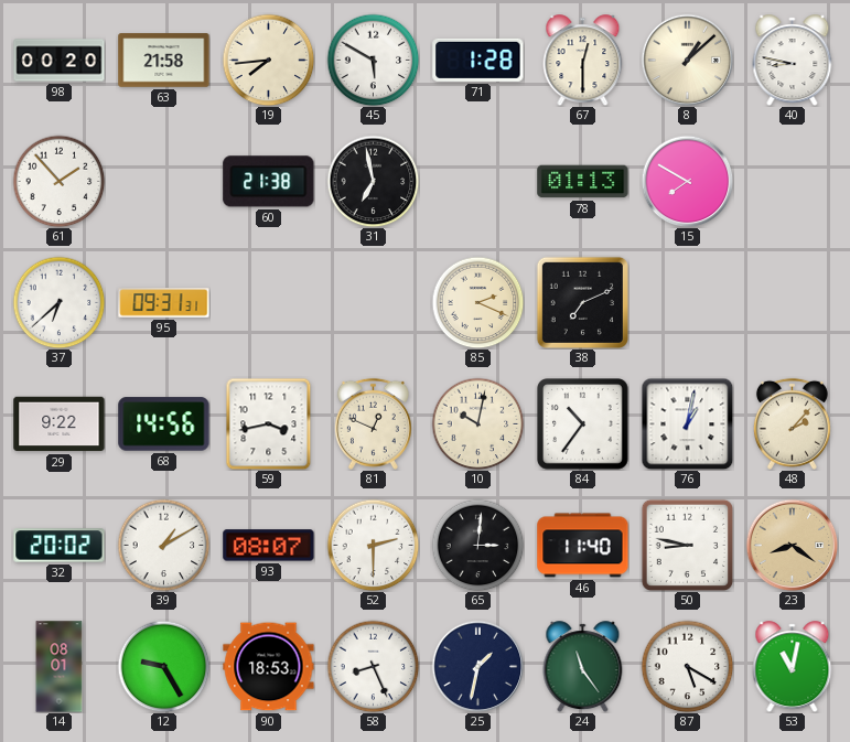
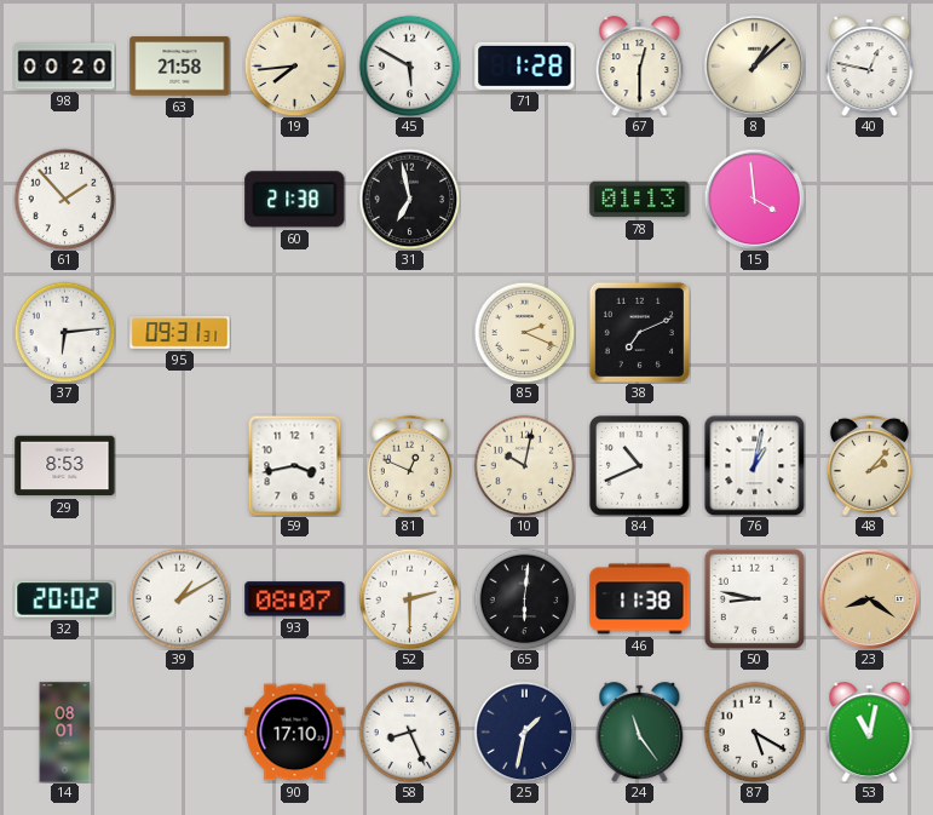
40: 8:47 -> 12:47 (870, 67)
15: 7:50 -> 3:59 (754, 199)
37: 6:38 -> 6:14 (64, 332)
29: 9:22 -> 8:53 (65, 466)
68: 14:56 -> none (164, 424)
84: 10:36 -> 10:41 (640, 466)
65: 3:01 -> 6:01 (524, 598)
46: 11:40 -> 11:38 (640, 599)
12: 9:25 -> none (163, 666)
90: 18:53 -> 17:10 (295, 733)
